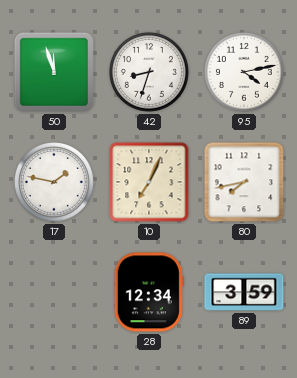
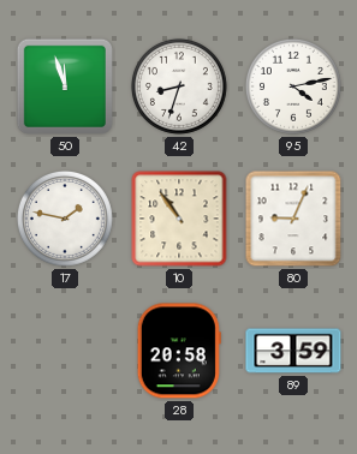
10: 7:04 -> 10:54 (179, 219)
80: 7:43 -> 9:04 (293, 219)
28: 12:34 -> 20:58 (179, 351)
